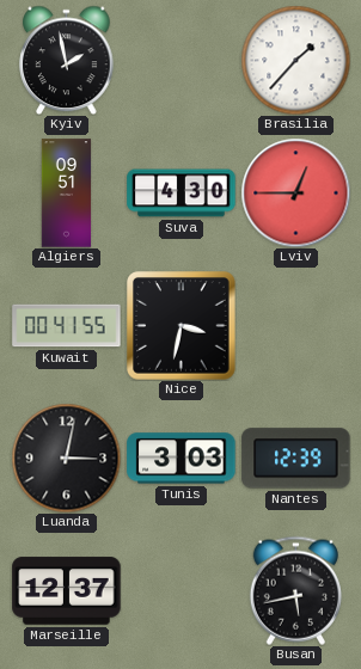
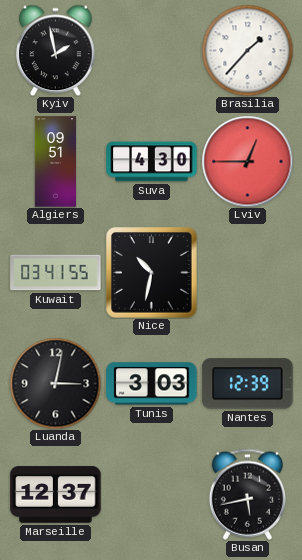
Kuwait: 00:41 -> 03:41 (56, 273)
Nice: 3:32 -> 10:32 (152, 273)
